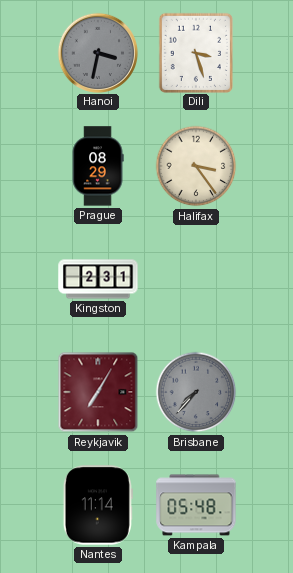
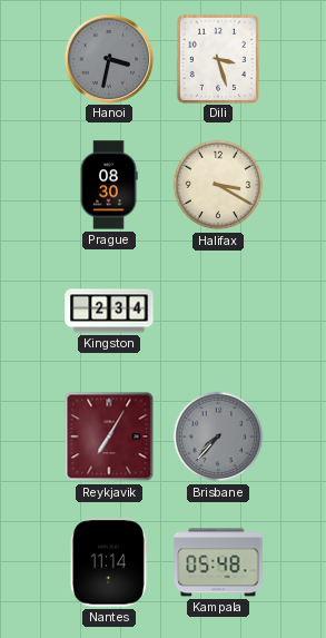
Prague: 08:29 -> 08:30 (109, 185)
Halifax: 3:24 -> 3:20 (218, 185)
Kingston: 2:31 -> 2:34 (109, 311)
